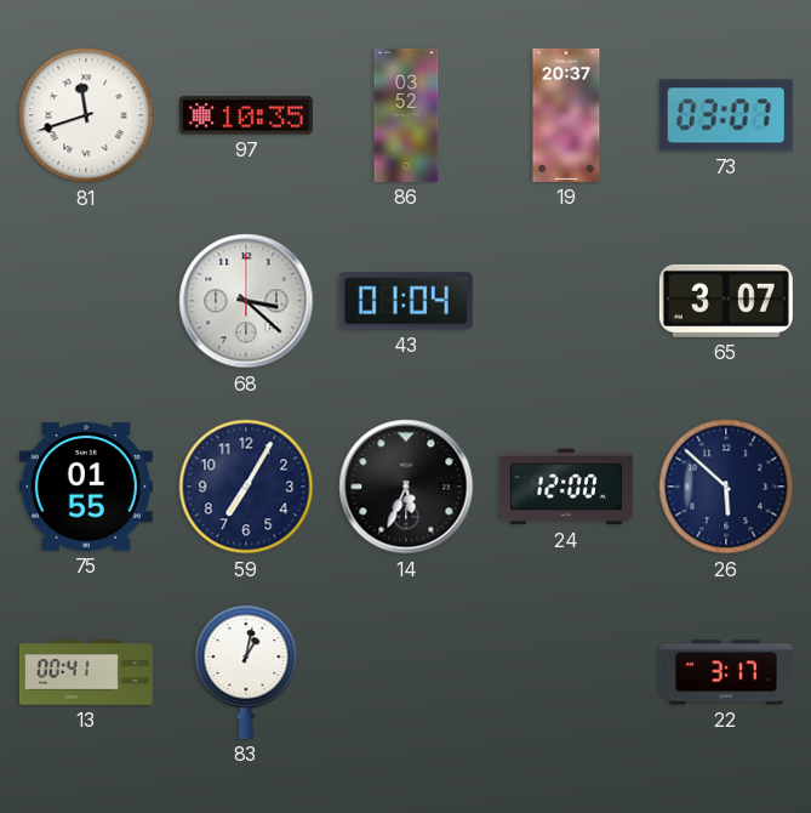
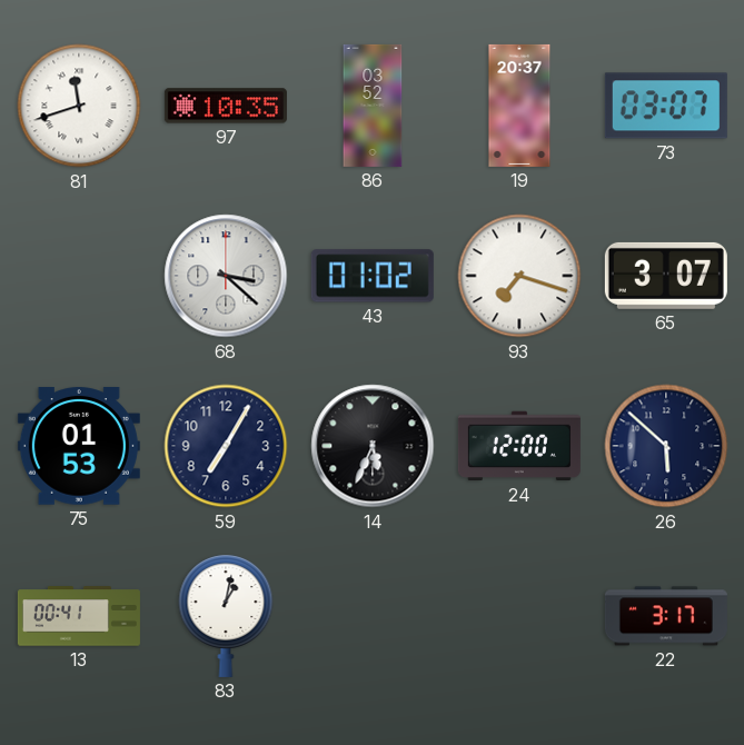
43: 01:04 -> 01:02 (373, 276)
93: none -> 7:18 (519, 276)
75: 01:55 -> 01:53 (79, 446)
